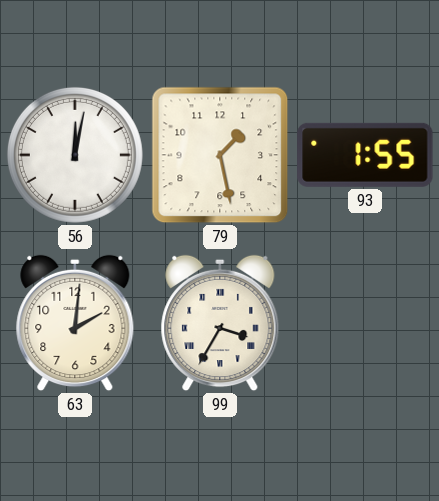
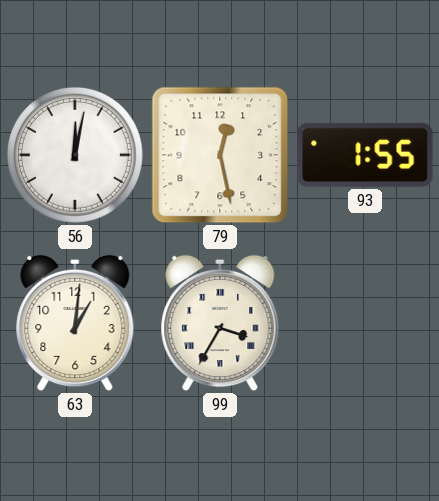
79: 1:28 -> 12:28 (220, 155)
63: 2:01 -> 1:01 (75, 323)
